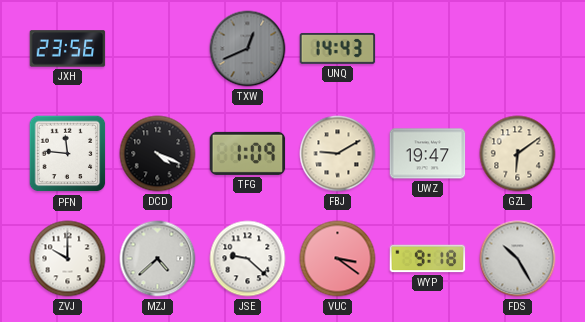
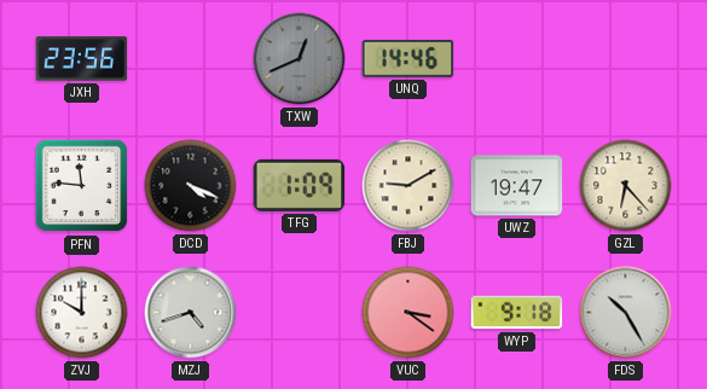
UNQ: 14:43 -> 14:46 (408, 58)
GZL: 6:09 -> 6:23 (626, 186)
MZJ: 4:38 -> 4:42 (191, 313)
JSE: 9:22 -> none (248, 259)
